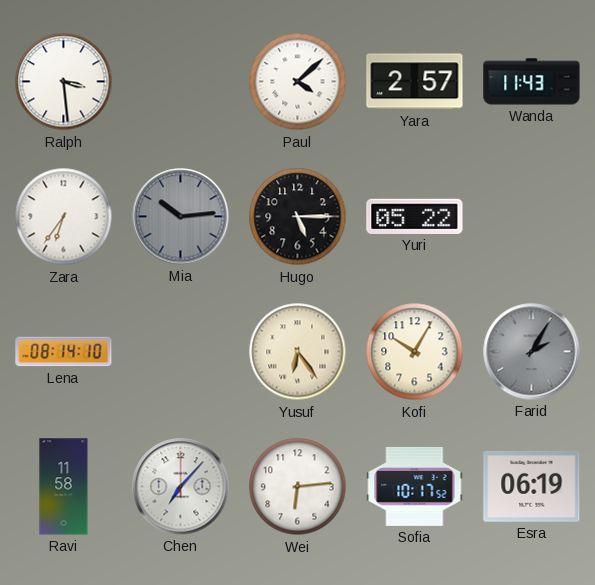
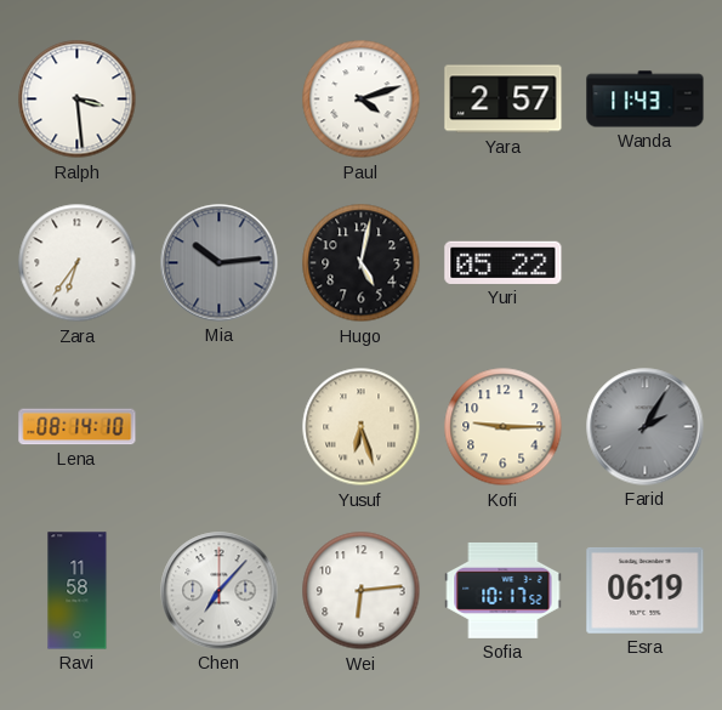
Paul: 4:08 -> 4:12 (362, 100)
Hugo: 5:15 -> 5:02 (362, 263)
Yusuf: 6:24 -> 6:27 (362, 427)
Kofi: 10:05 -> 9:15 (504, 427)
